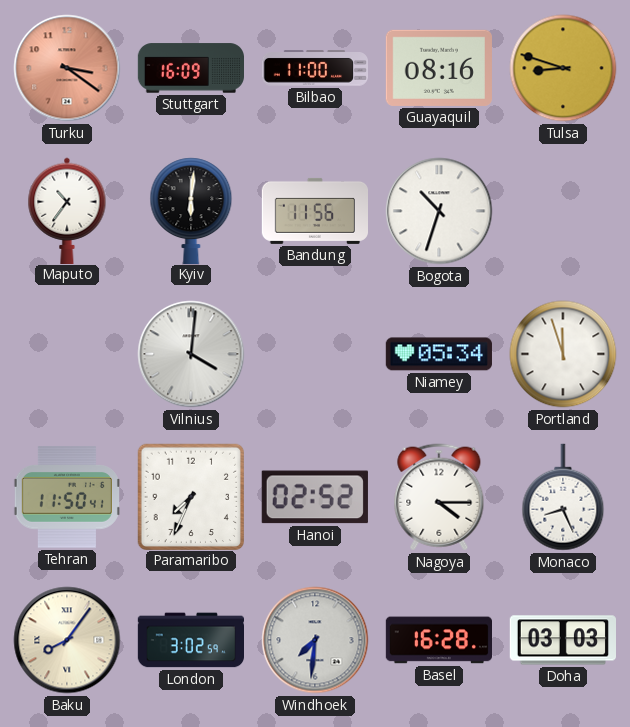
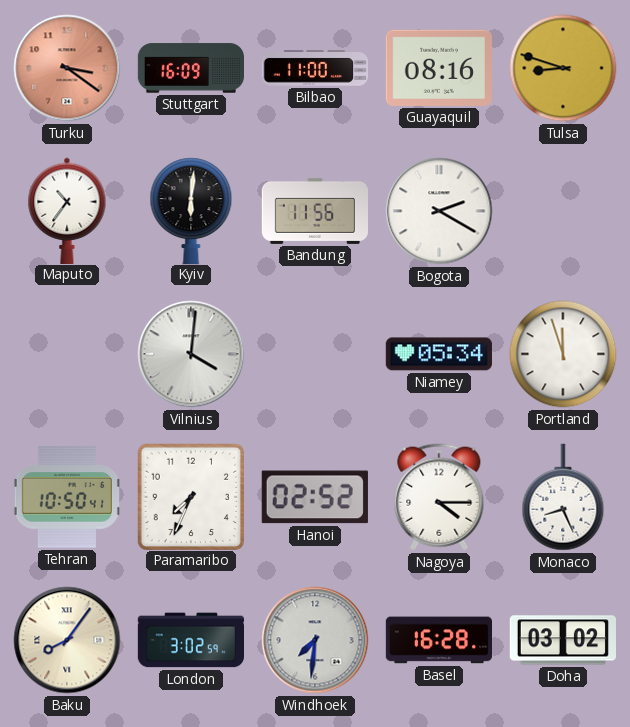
Bogota: 10:33 -> 2:20 (439, 211)
Tehran: 11:50 -> 10:50 (67, 497)
Doha: 03:03 -> 03:02 (562, 640)
